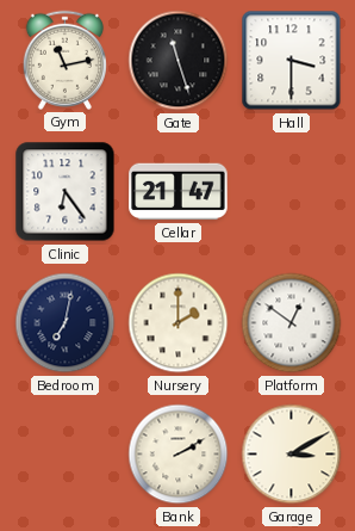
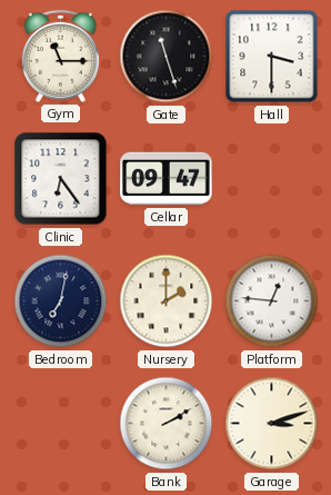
Gym: 11:13 -> 11:15 (60, 56)
Cellar: 21:47 -> 09:47 (167, 179)
Platform: 12:51 -> 12:46 (272, 301)
Garage: 3:10 -> 3:12 (272, 424)
